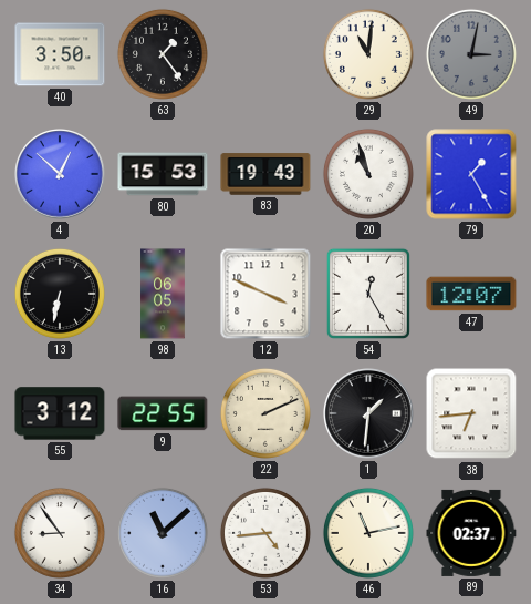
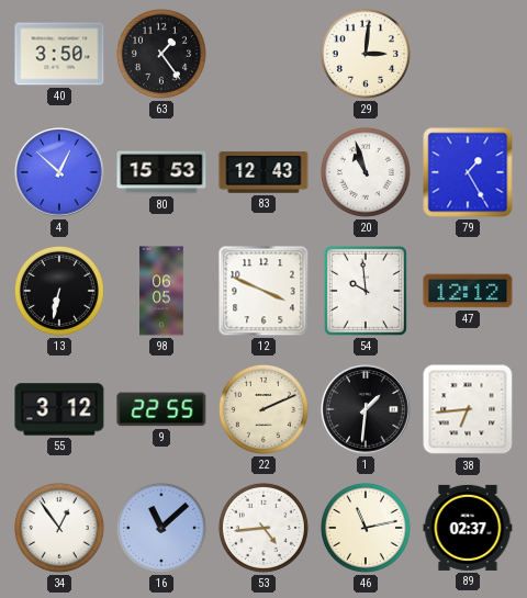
29: 11:01 -> 3:01 (366, 54)
49: 3:02 -> none (471, 54)
83: 19:43 -> 12:43 (263, 172)
54: 12:25 -> 9:59 (366, 291)
47: 12:07 -> 12:12 (468, 291)
34: 8:54 -> 12:54 (59, 528)
